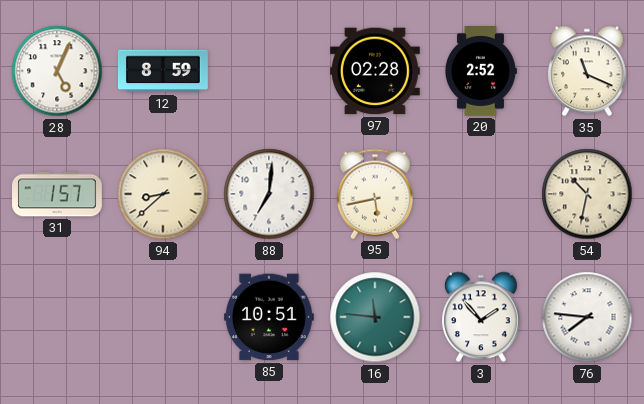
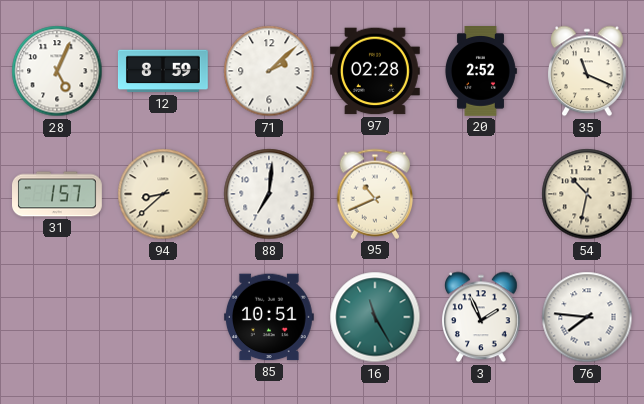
71: none -> 2:08 (269, 71)
95: 5:43 -> 10:41 (375, 194)
16: 11:46 -> 11:25 (375, 317)
3: 1:53 -> 1:56 (482, 317)
